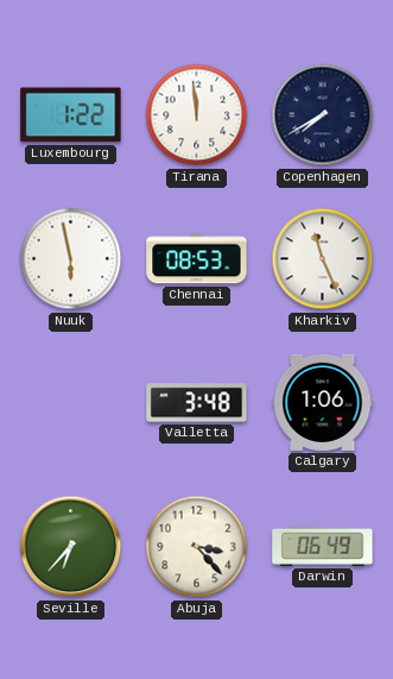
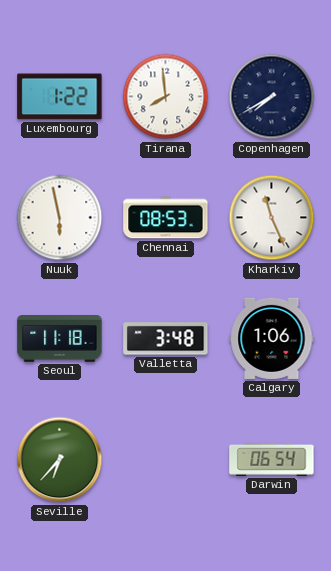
Tirana: 11:59 -> 7:59 (166, 97)
Seoul: none -> 11:18 (60, 339)
Abuja: 3:23 -> none (197, 547)
Darwin: 06:49 -> 06:54 (272, 459)
